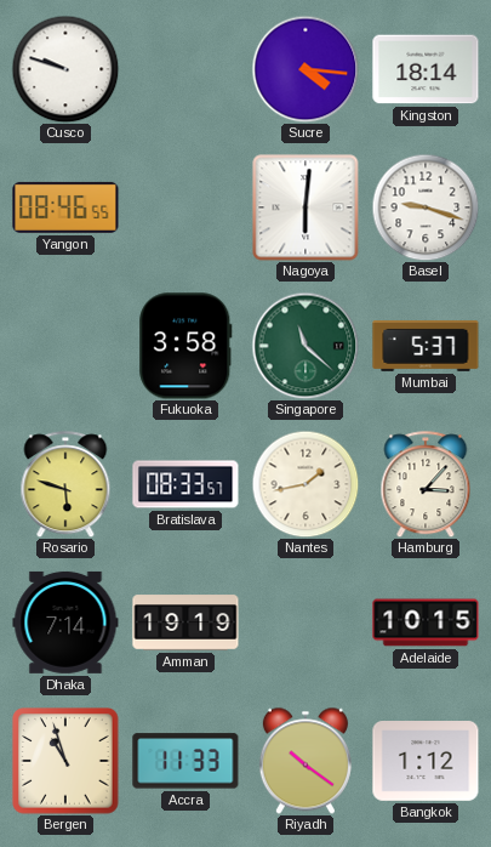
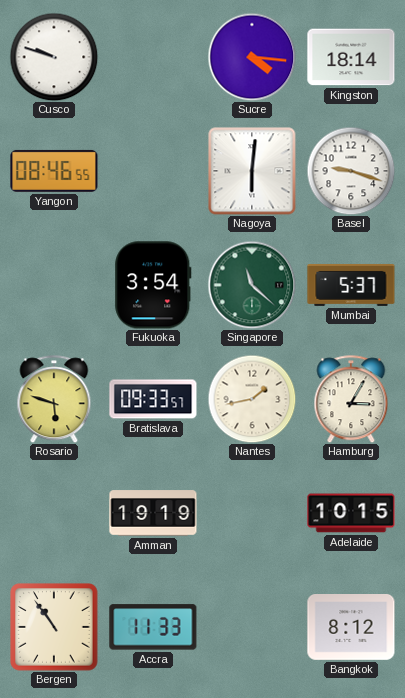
Fukuoka: 3:58 -> 3:54 (153, 285)
Bratislava: 08:33 -> 09:33 (153, 399)
Hamburg: 3:07 -> 3:05 (351, 399)
Dhaka: 7:14 -> none (65, 623)
Bergen: 10:57 -> 10:54 (54, 627)
Riyadh: 10:21 -> none (306, 761)
Bangkok: 1:12 -> 8:12 (351, 628)
